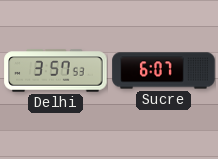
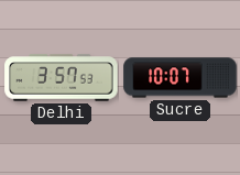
Sucre: 6:07 -> 10:07 (181, 78)
